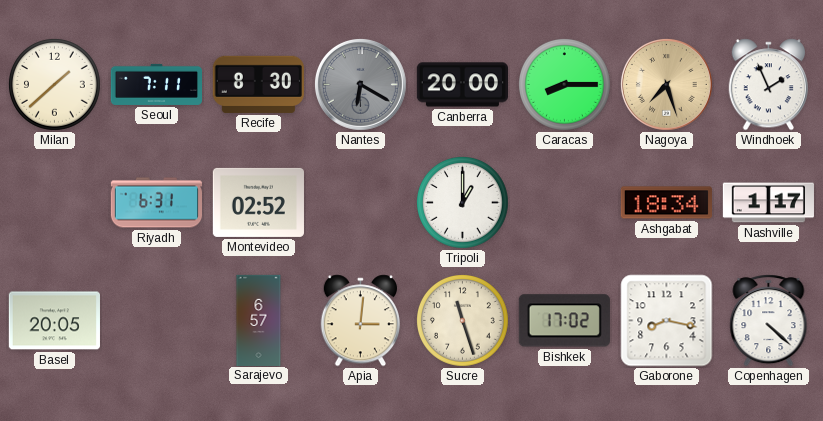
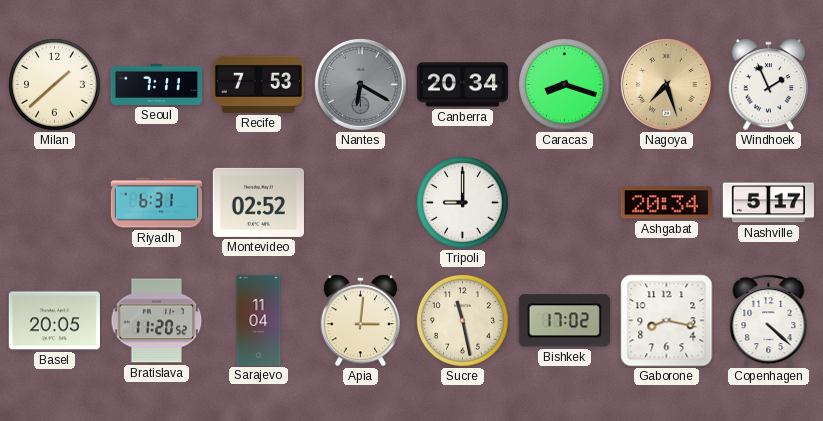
Recife: 8:30 -> 7:53 (258, 84)
Canberra: 20:00 -> 20:34 (462, 85)
Caracas: 8:15 -> 8:18 (565, 85)
Tripoli: 1:00 -> 9:00 (463, 203)
Ashgabat: 18:34 -> 20:34 (666, 203)
Nashville: 1:17 -> 5:17 (768, 203)
Bratislava: none -> 11:20 (157, 321)
Sarajevo: 6:57 -> 11:04 (259, 320)
Sucre: 11:27 -> 11:28 (463, 321)
